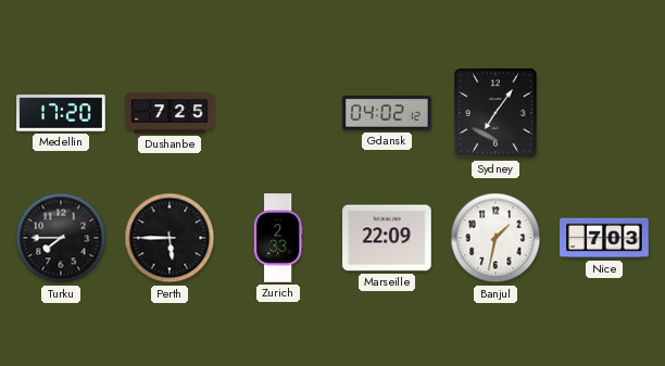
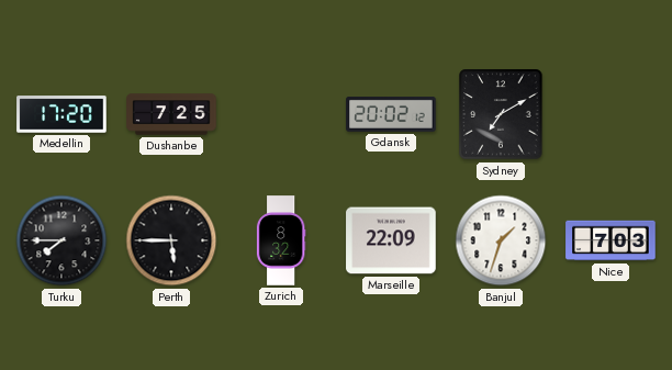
Gdansk: 04:02 -> 20:02 (391, 115)
Sydney: 7:06 -> 7:10 (501, 114)
Zurich: 2:33 -> 8:32 (281, 240)
Banjul: 1:32 -> 1:33 (501, 240)
